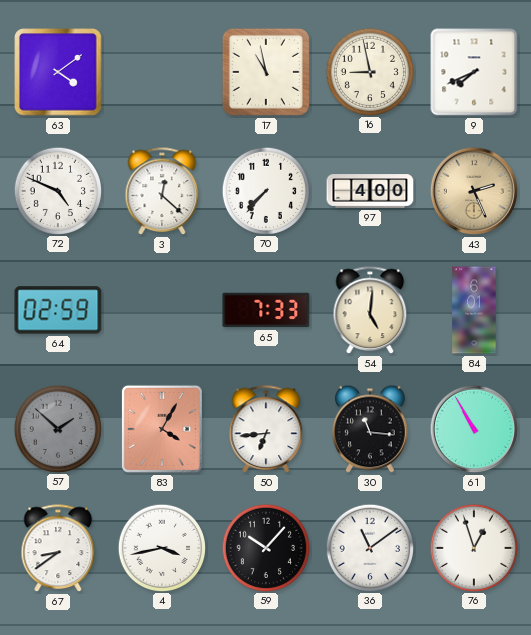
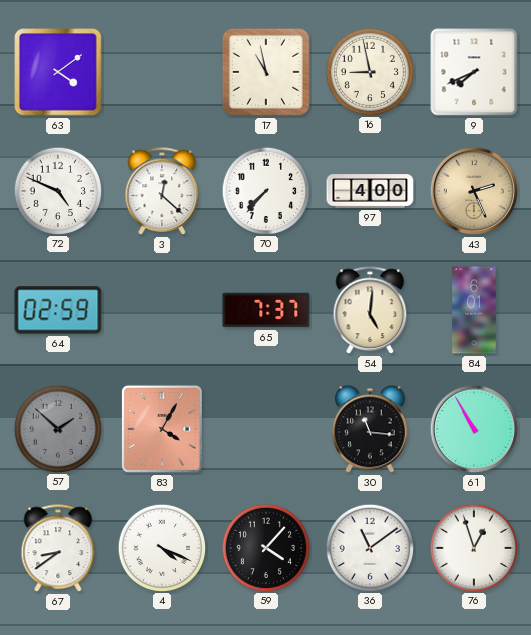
65: 7:33 -> 7:37 (266, 310)
50: 6:44 -> none (266, 430)
4: 3:43 -> 4:19 (161, 547)
59: 10:07 -> 4:07 (265, 547)
